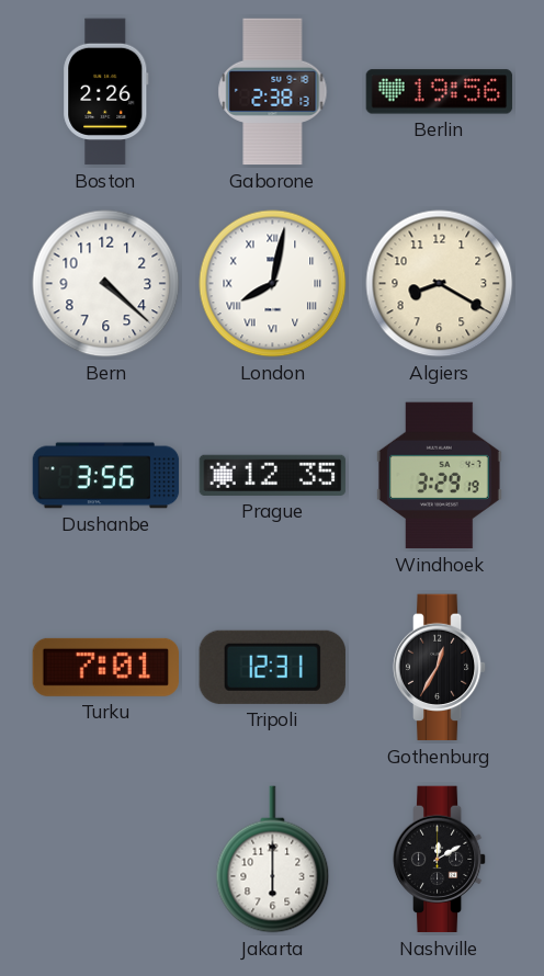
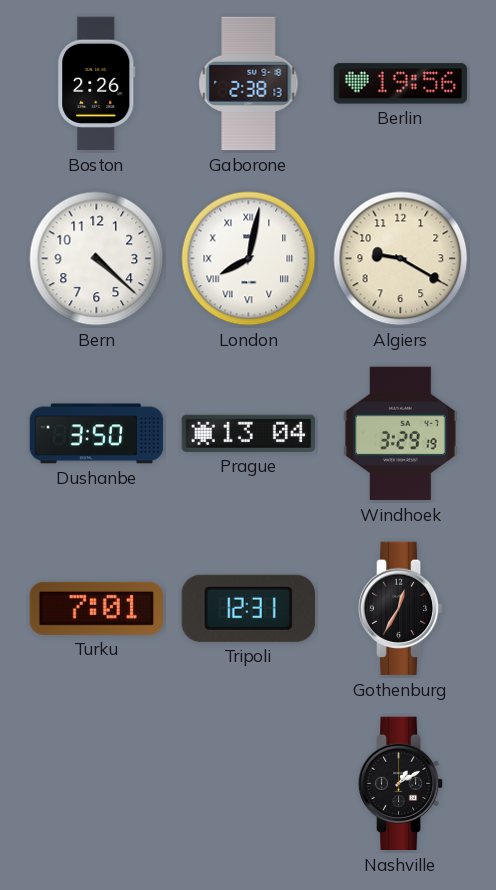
Algiers: 8:20 -> 9:20 (401, 259)
Dushanbe: 3:56 -> 3:50 (97, 434)
Prague: 12:35 -> 13:04 (249, 433)
Jakarta: 6:00 -> none (273, 860)
Nashville: 12:10 -> 1:10 (401, 784)
